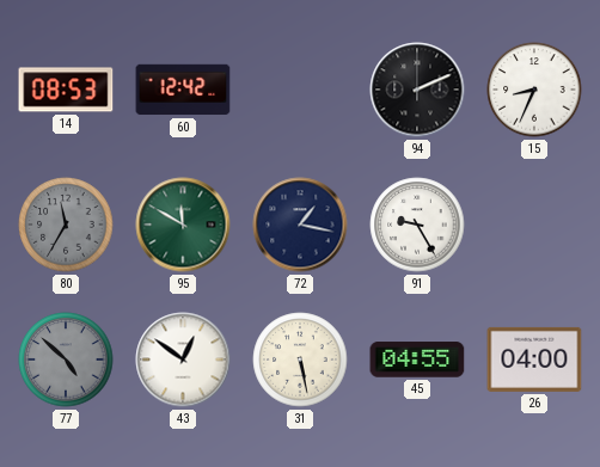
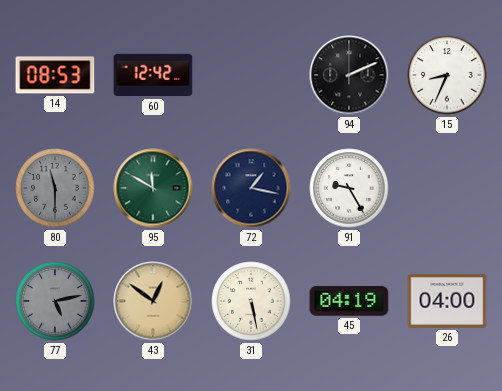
80: 11:35 -> 11:30 (55, 188)
77: 4:52 -> 5:13 (55, 301)
43 dial: white -> champagne (153, 301)
45: 04:55 -> 04:19 (349, 301)
